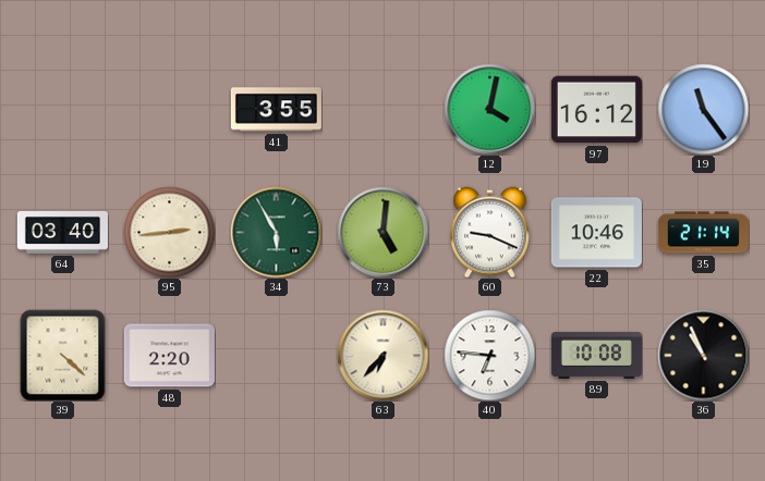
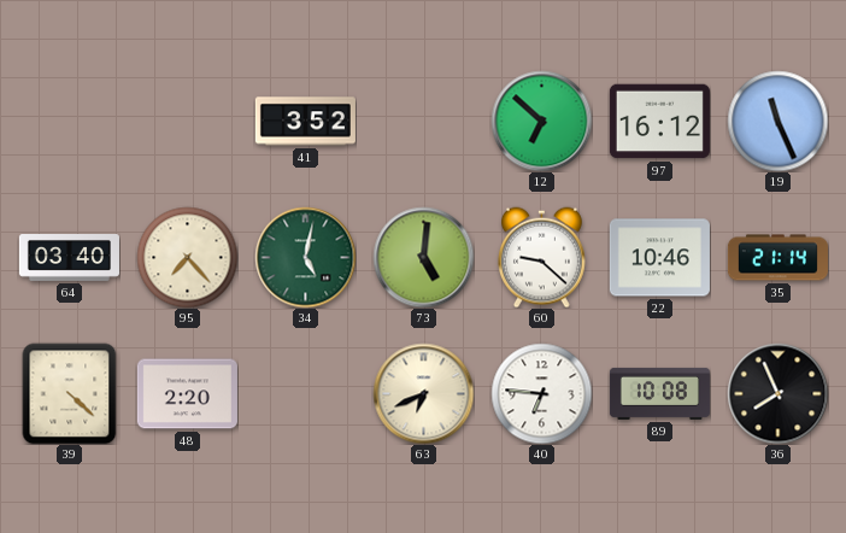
41: 3:55 -> 3:52 (305, 122)
12: 4:02 -> 6:52 (541, 121)
19: 11:24 -> 11:26 (777, 121)
95: 2:44 -> 7:23 (187, 257)
34: 5:55 -> 5:02 (305, 257)
60: 9:19 -> 9:22 (541, 257)
63: 6:37 -> 6:41 (423, 393)
36: 10:56 -> 7:56 (777, 393)
